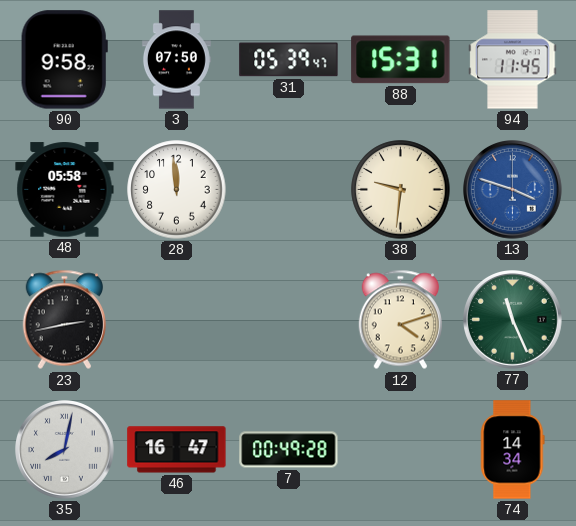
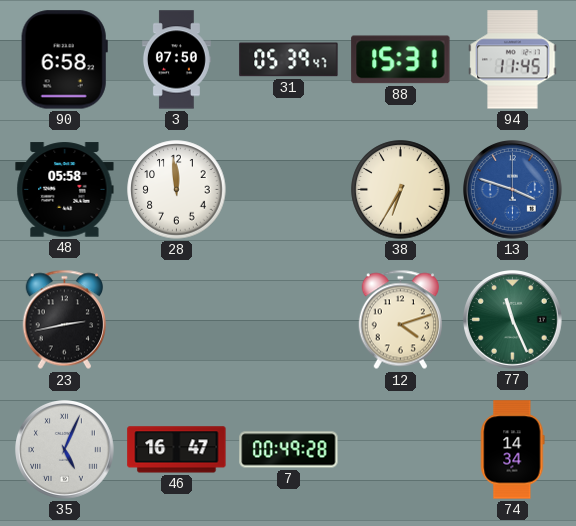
90: 9:58 -> 6:58 (64, 60)
38: 9:31 -> 6:35 (401, 190)
35: 8:02 -> 5:04 (65, 450)
